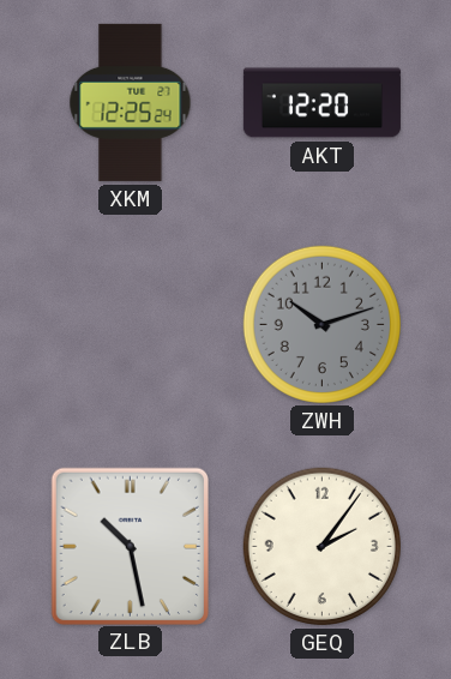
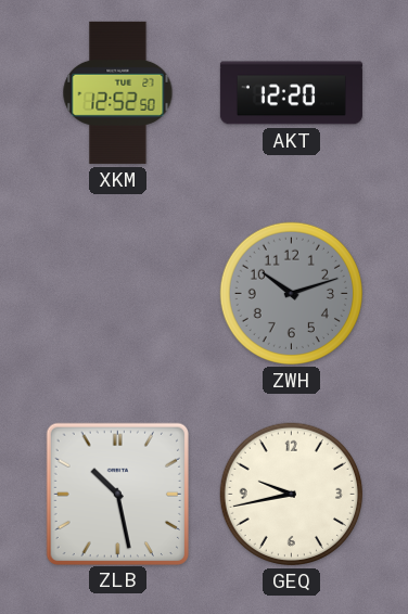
XKM: 12:25 -> 12:52 (118, 92)
GEQ: 2:06 -> 9:43 (291, 494)
